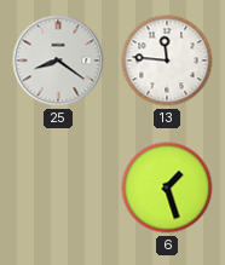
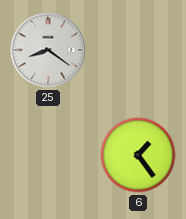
13: 11:46 -> none (167, 61)
6: 1:27 -> 1:24 (138, 155)
